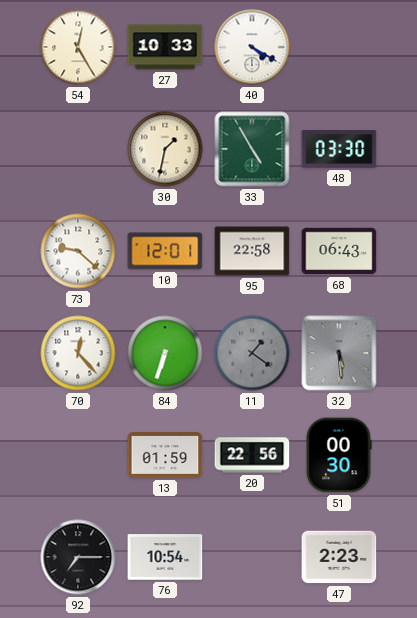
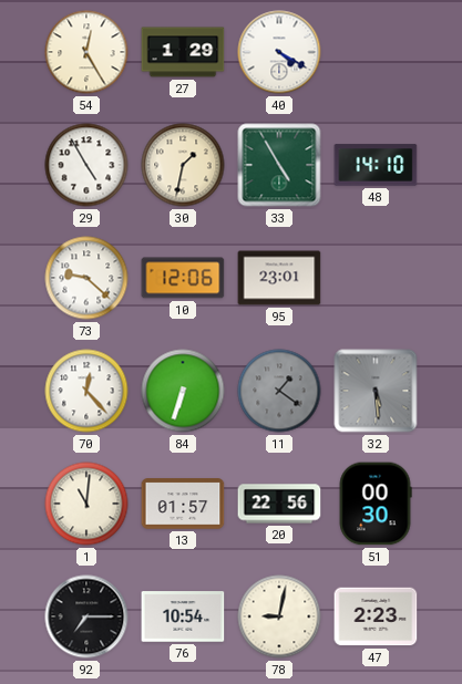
27: 10:33 -> 1:29 (183, 52)
29: none -> 4:55 (86, 165)
48: 03:30 -> 14:10 (376, 165)
10: 12:01 -> 12:06 (183, 278)
95: 22:58 -> 23:01 (279, 278)
68: 06:43 -> none (339, 251)
1: none -> 11:01 (86, 504)
13: 01:59 -> 01:57 (183, 504)
78: none -> 9:02 (279, 616)
